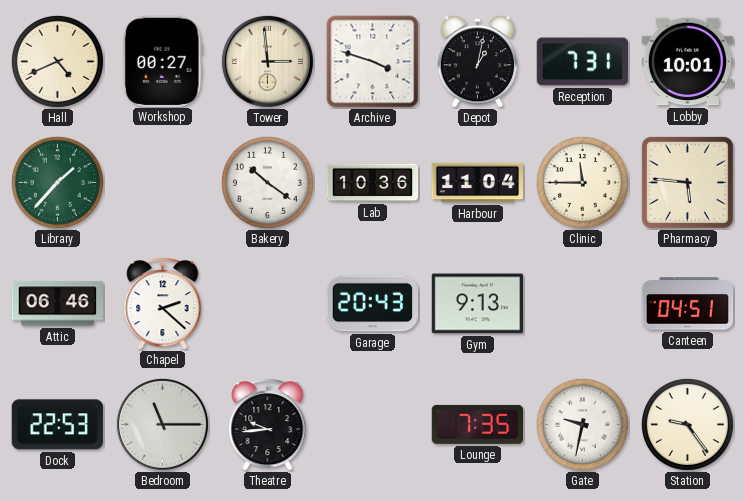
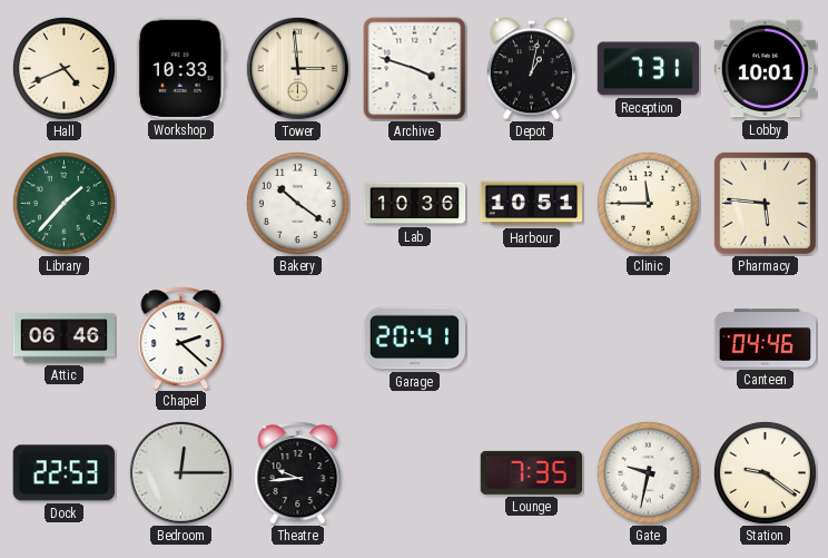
Workshop: 00:27 -> 10:33 (180, 68)
Harbour: 11:04 -> 10:51 (532, 204)
Garage: 20:43 -> 20:41 (414, 339)
Gym: 9:13 -> none (477, 304)
Canteen: 04:51 -> 04:46 (766, 339)
Bedroom: 11:15 -> 12:15 (180, 472)
Station: 9:24 -> 9:21 (765, 472)
